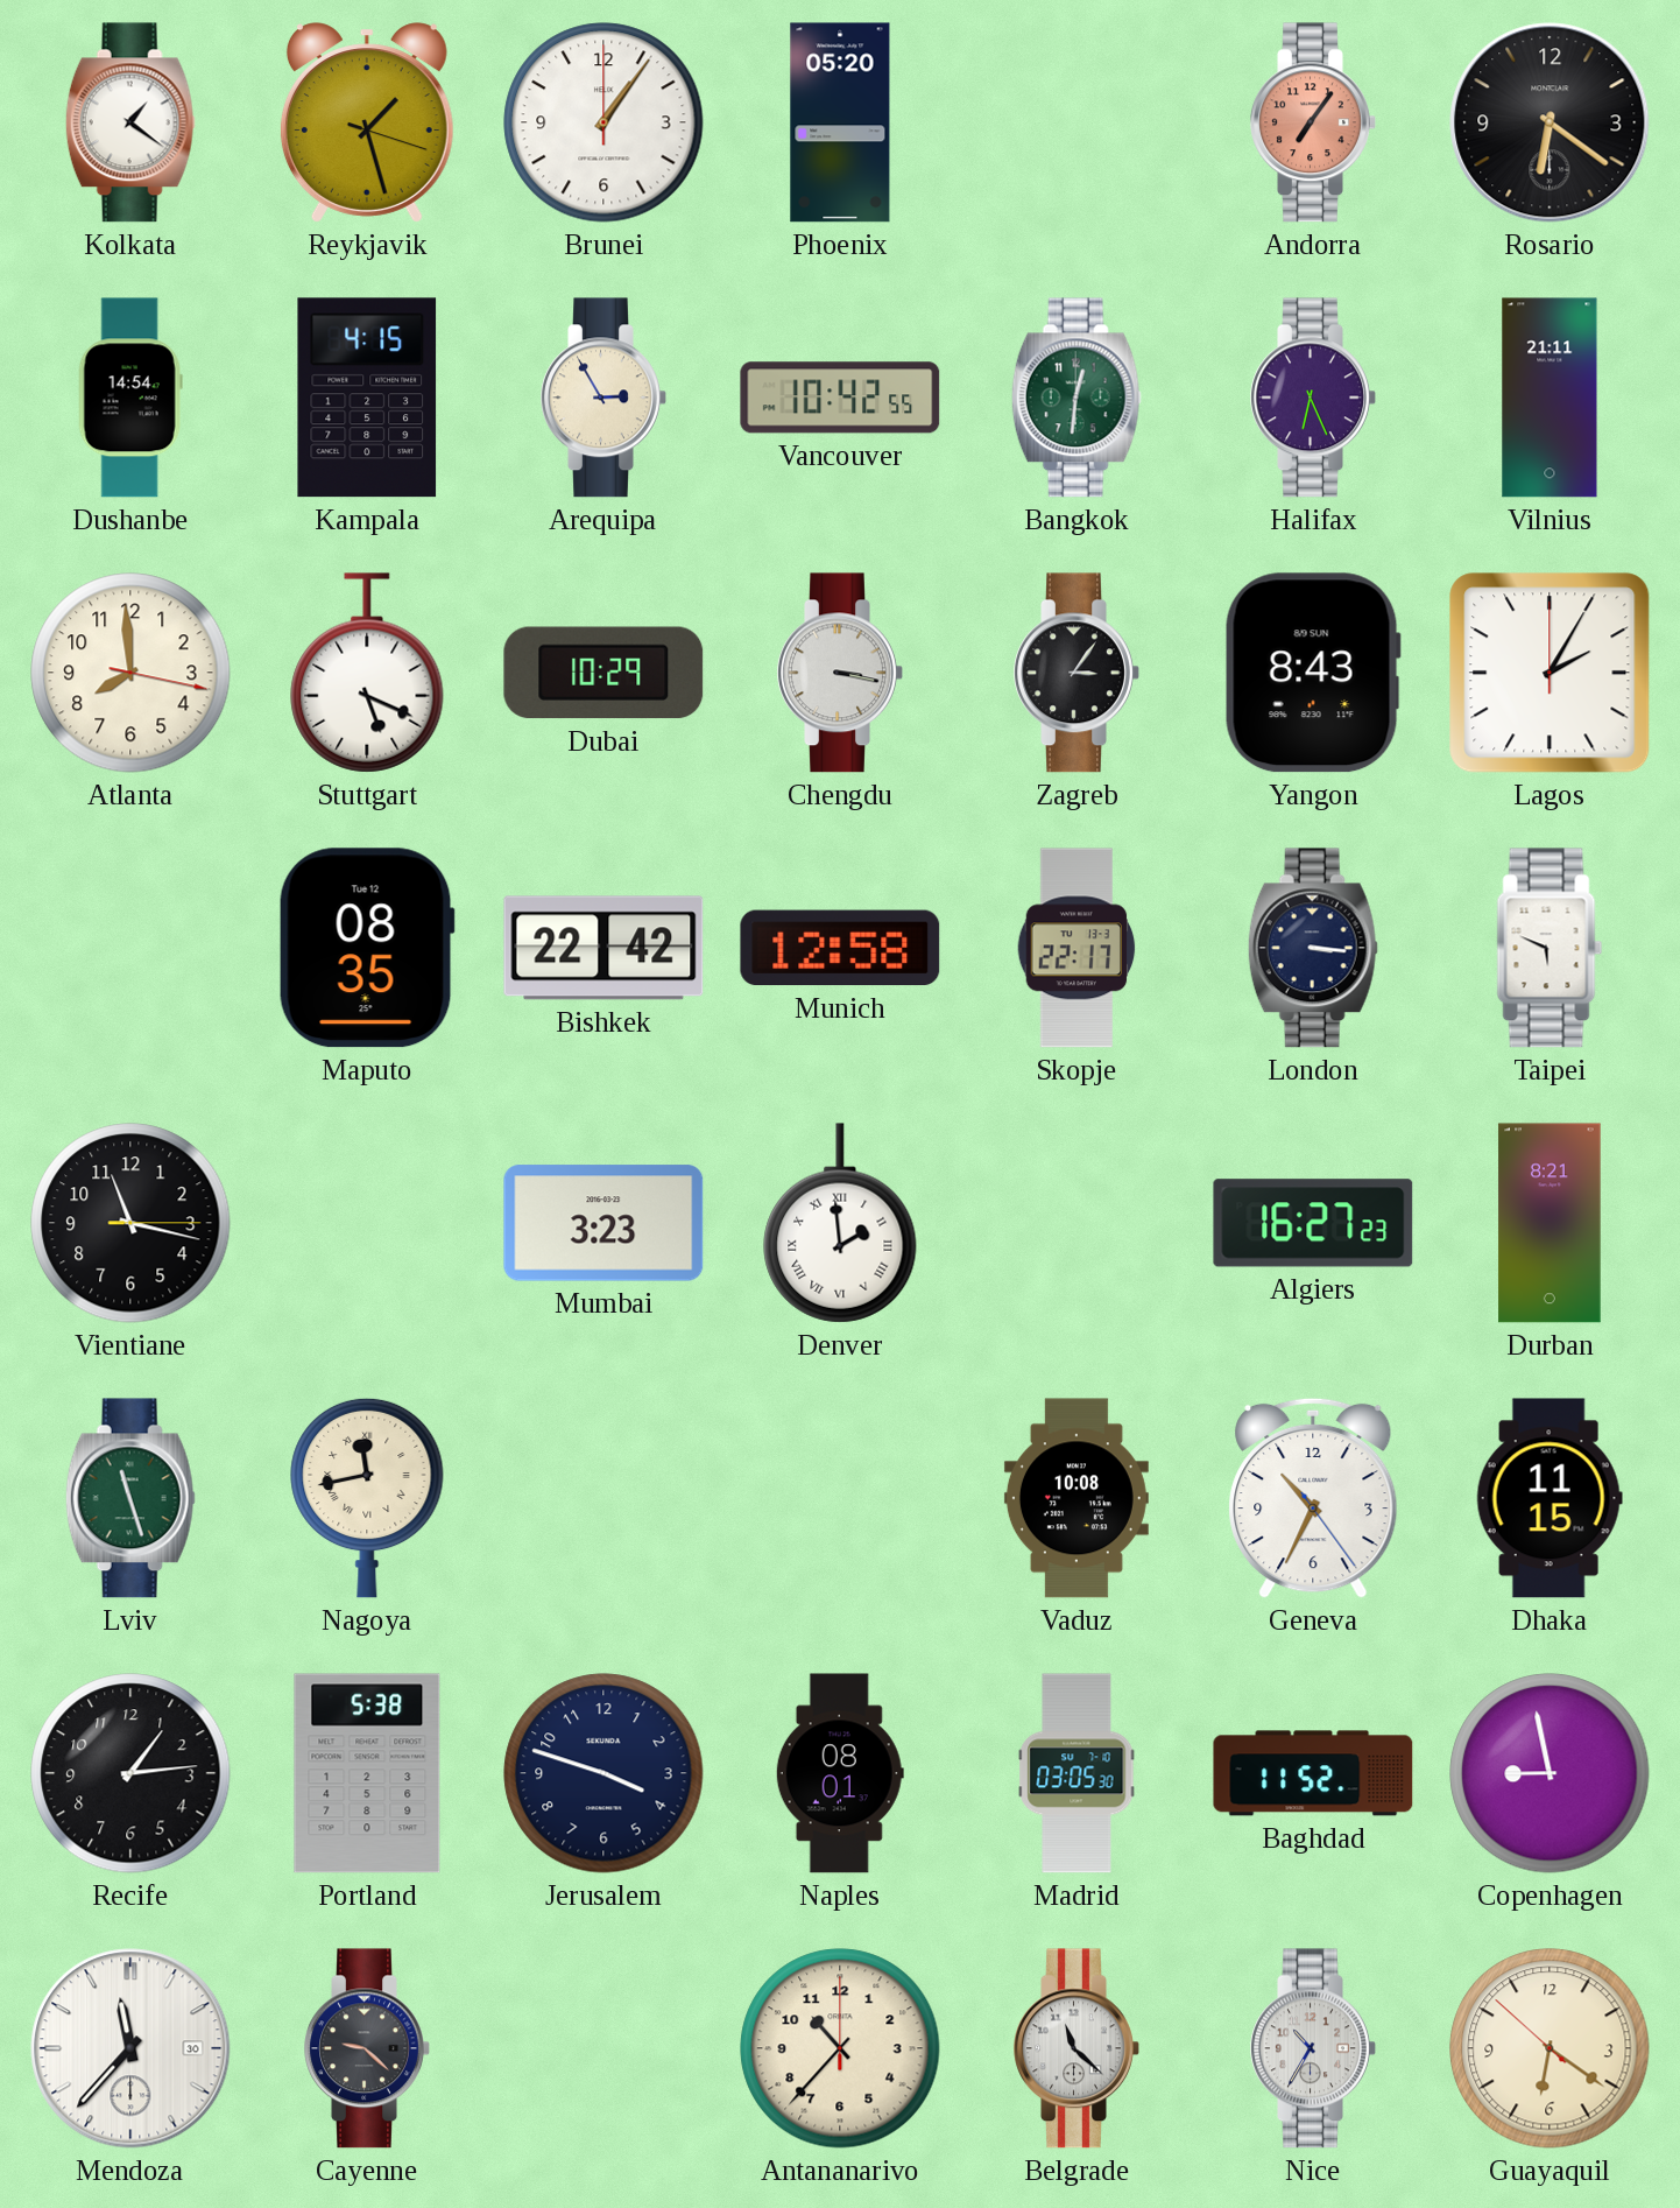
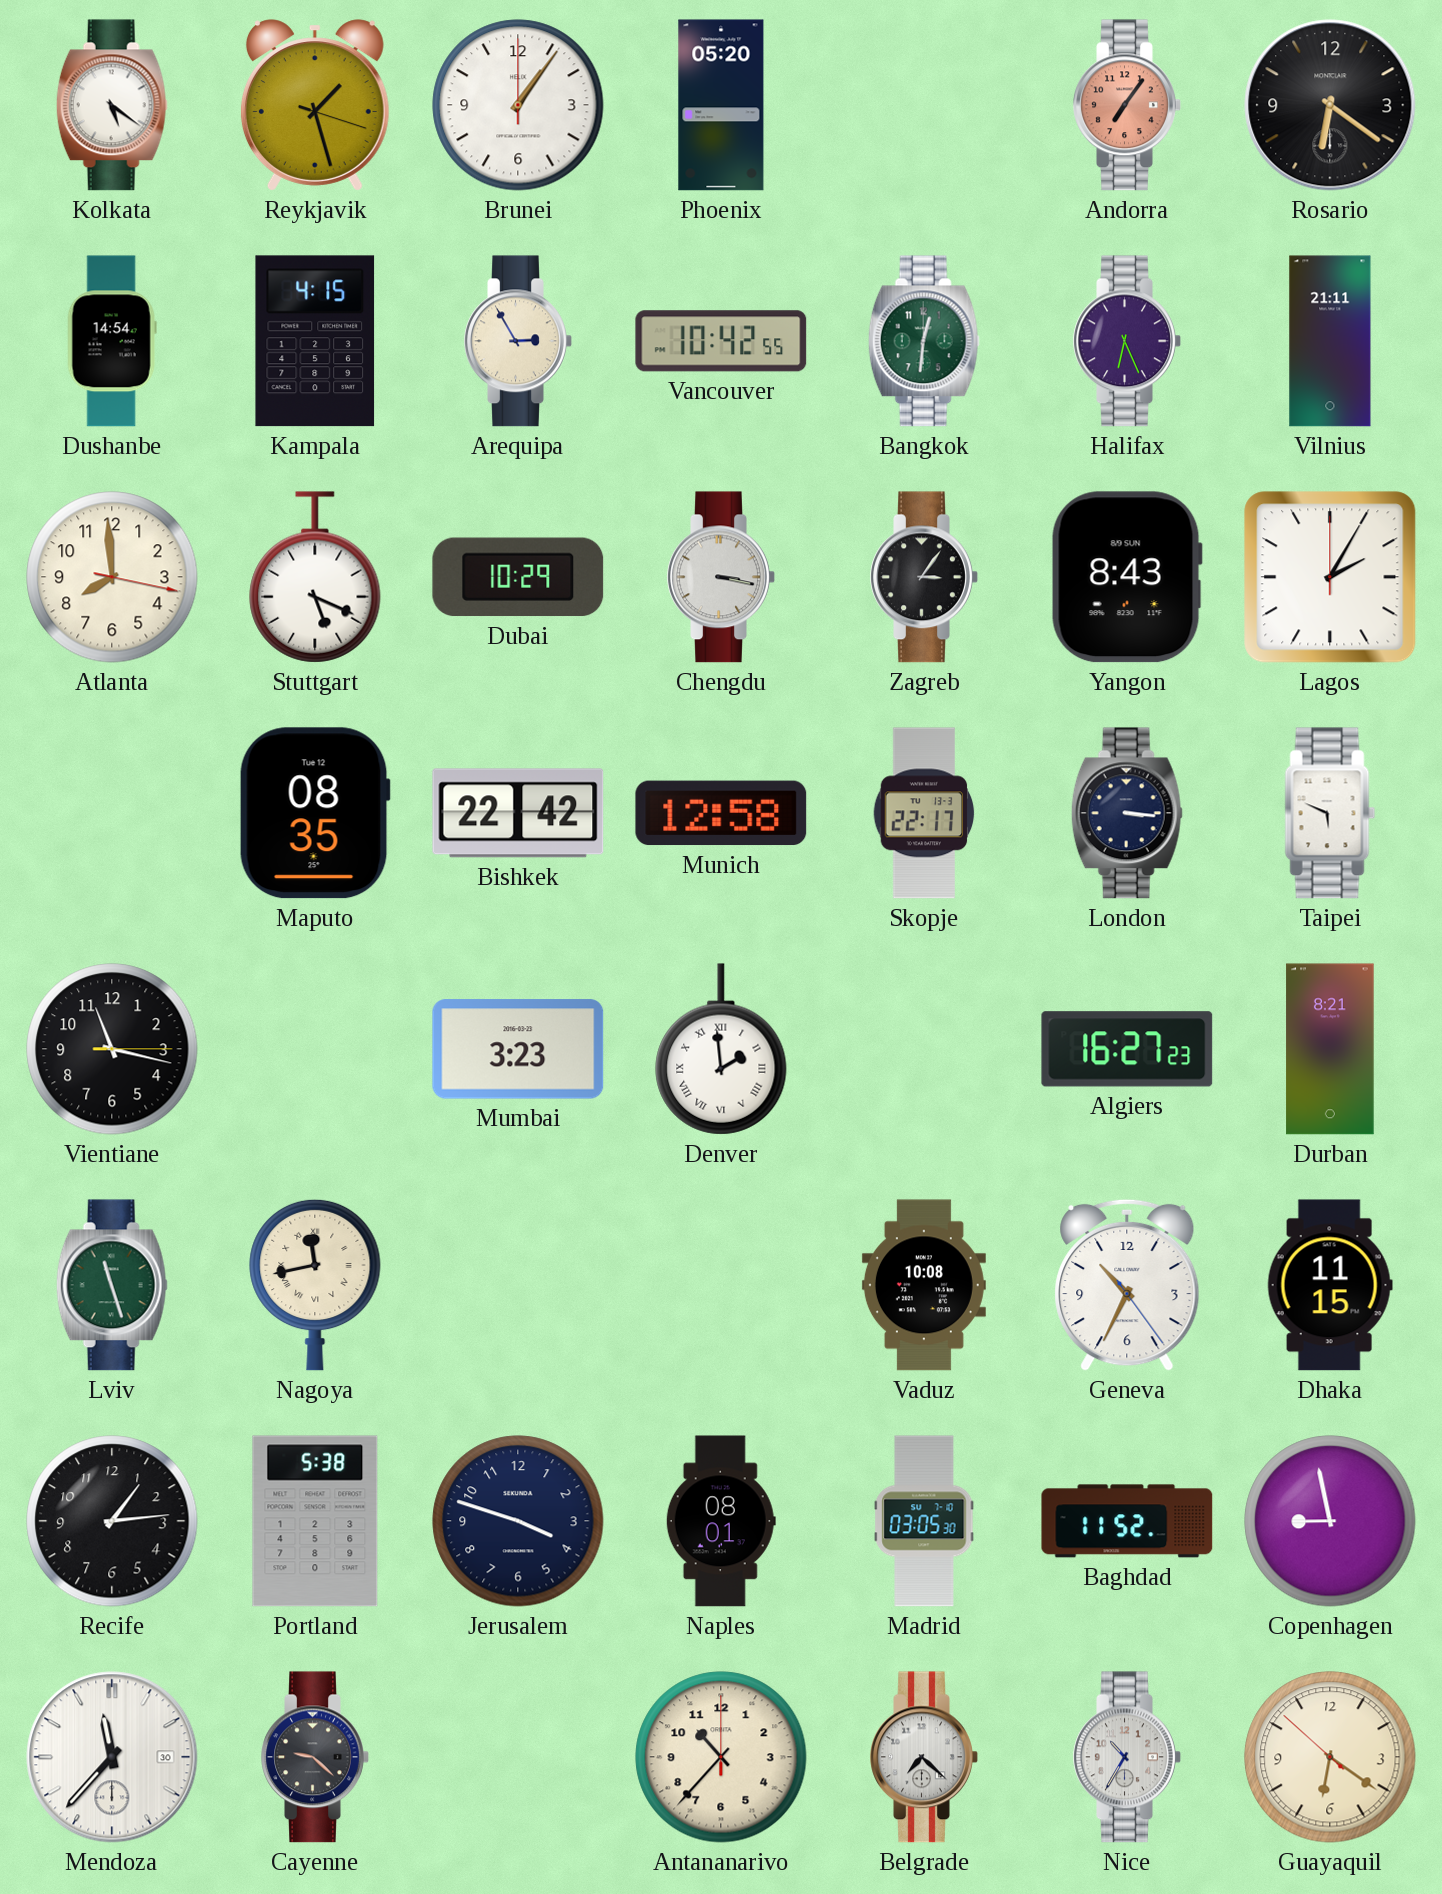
Kolkata: 1:21 -> 5:21 (112, 105)
Belgrade: 11:22 -> 7:22 (924, 1757)
